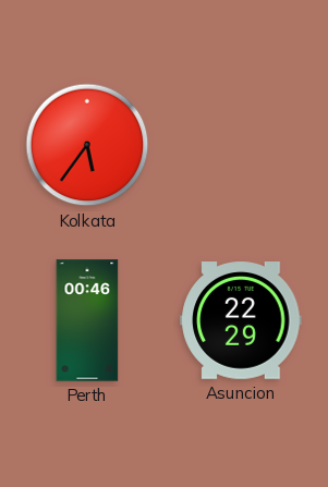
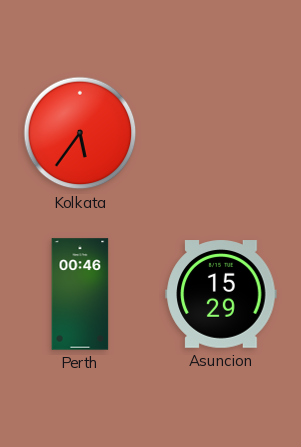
Asuncion: 22:29 -> 15:29 (221, 294)
